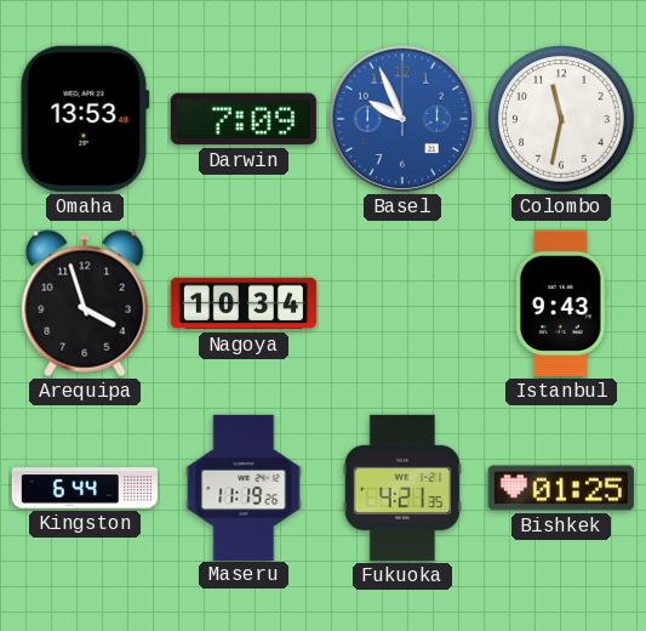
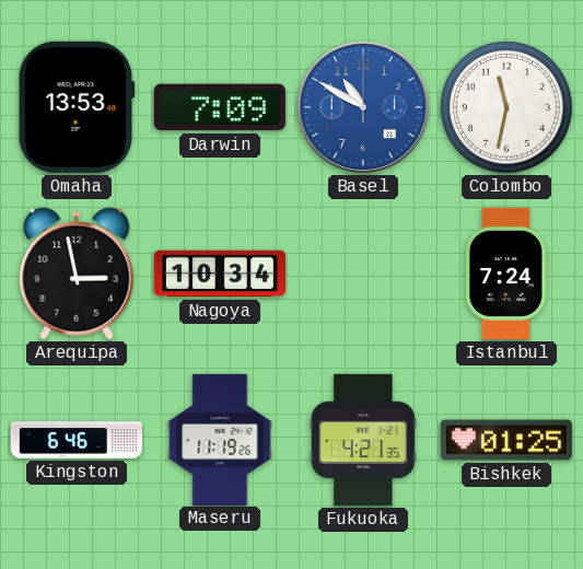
Basel: 9:56 -> 10:50 (363, 107)
Arequipa: 3:57 -> 2:58 (77, 274)
Istanbul: 9:43 -> 7:24 (508, 274)
Kingston: 6:44 -> 6:46 (75, 440)
